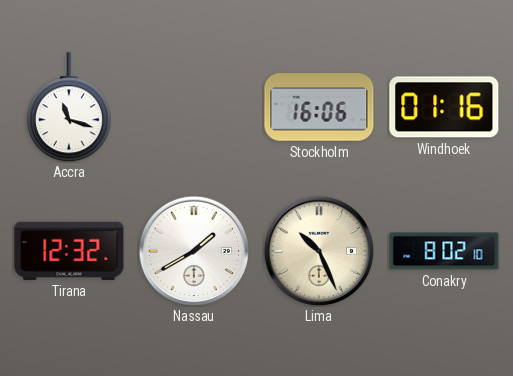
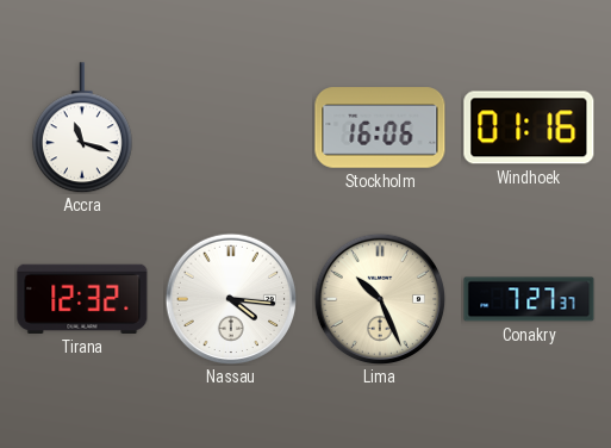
Nassau: 1:40 -> 4:16 (231, 299)
Conakry: 8:02 -> 7:27 (529, 299)
